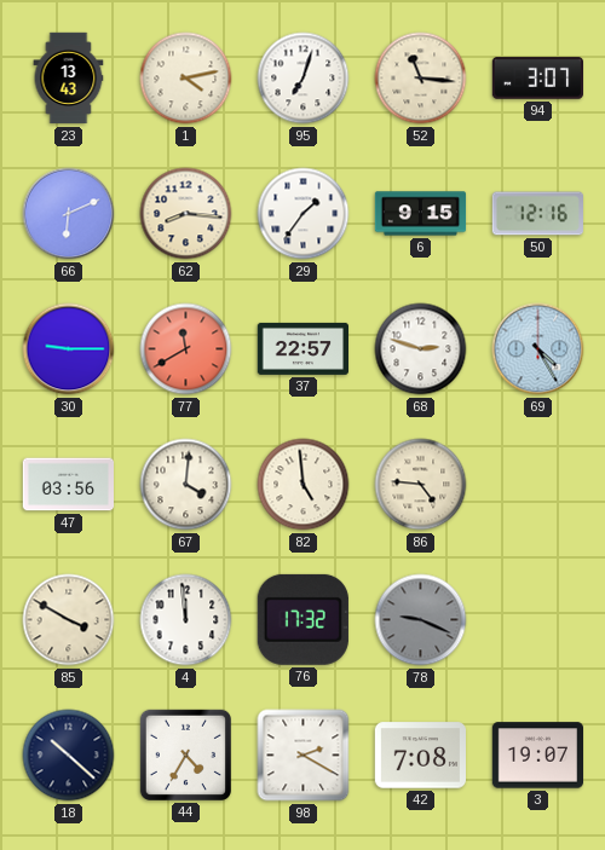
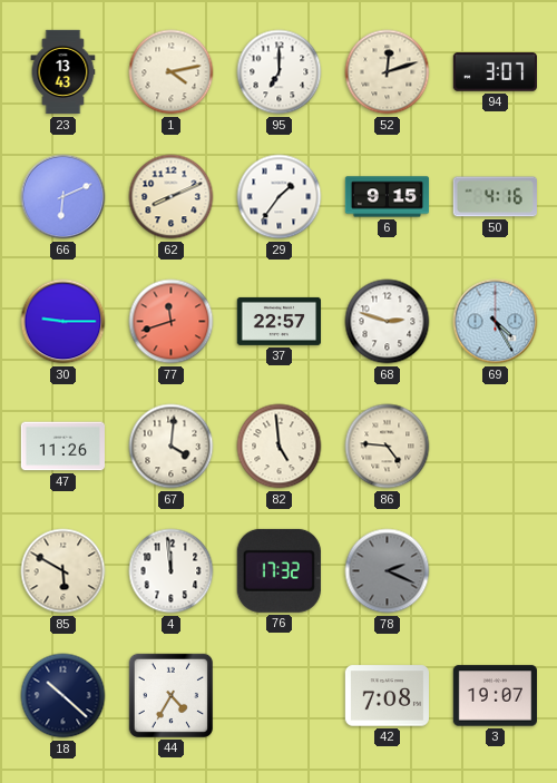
95: 7:03 -> 7:00 (280, 72)
52: 11:16 -> 12:12 (388, 72)
62: 8:16 -> 8:11 (172, 197)
50: 12:16 -> 4:16 (495, 197)
77: 11:40 -> 11:42 (172, 322)
47: 03:56 -> 11:26 (62, 447)
85: 3:50 -> 5:50 (63, 571)
78: 9:19 -> 2:19 (388, 571)
98: 2:20 -> none (304, 756)
